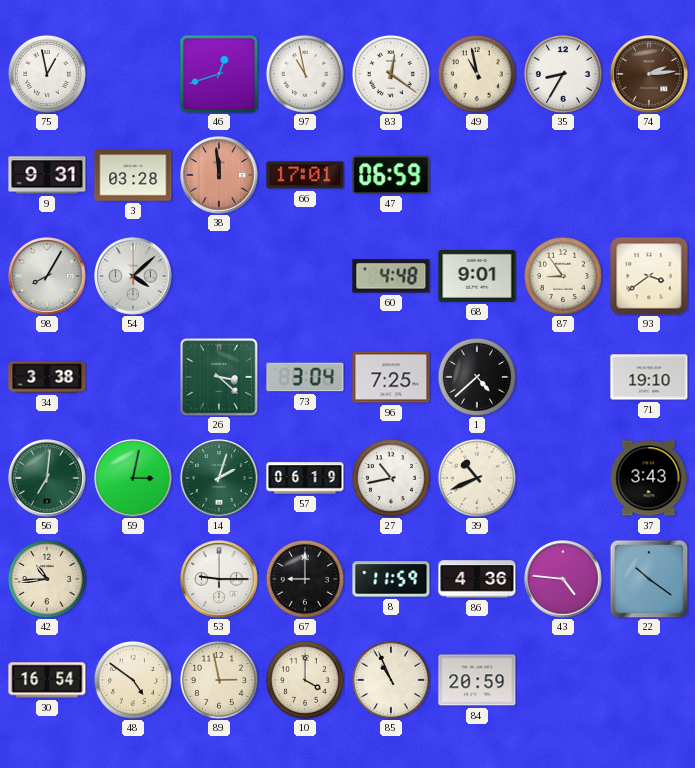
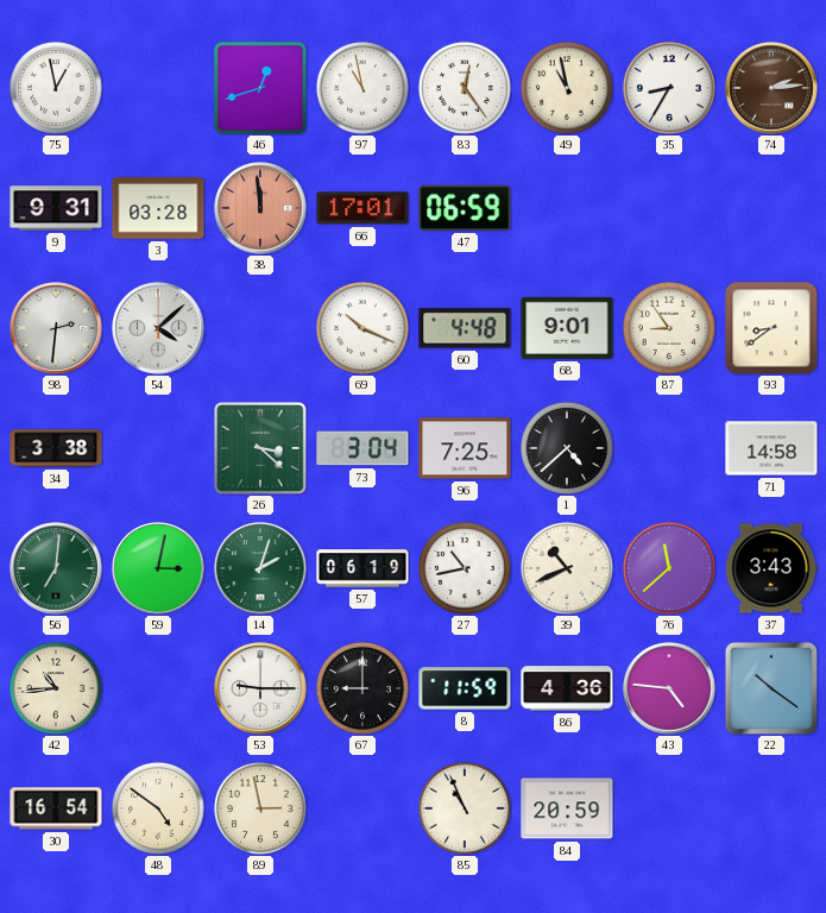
83: 12:21 -> 12:24 (465, 88)
98: 8:05 -> 2:31 (56, 328)
69: none -> 10:19 (362, 328)
93: 3:39 -> 8:39 (771, 328)
71: 19:10 -> 14:58 (771, 448)
76: none -> 11:38 (669, 568)
10: 4:00 -> none (305, 680)
